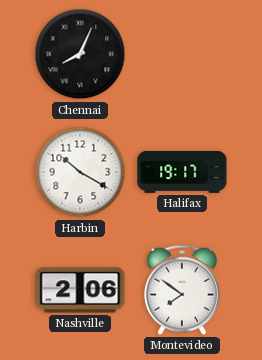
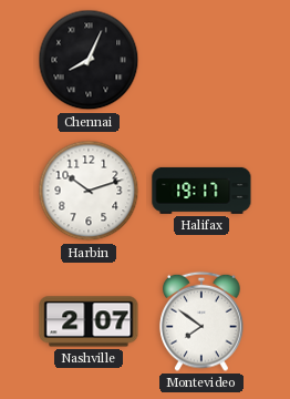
Harbin: 10:20 -> 10:12 (89, 191)
Nashville: 2:06 -> 2:07 (89, 321)
